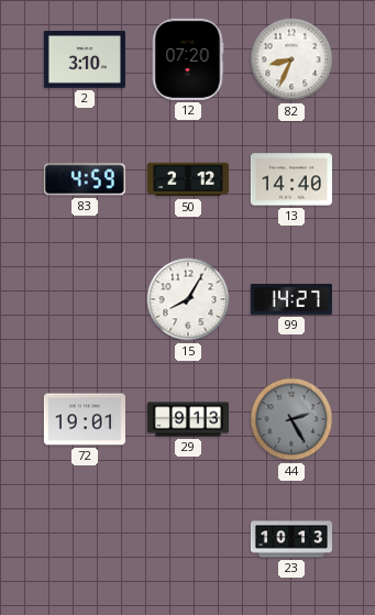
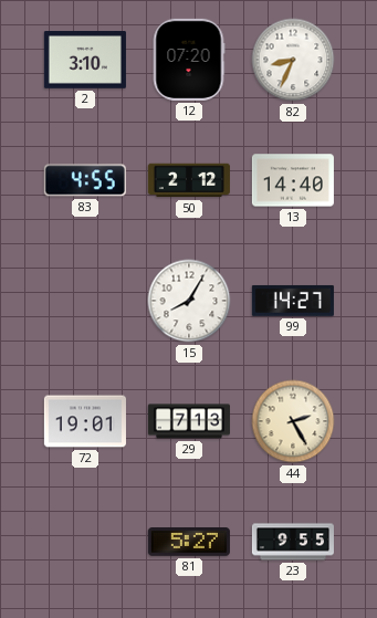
83: 4:59 -> 4:55 (85, 180)
29: 9:13 -> 7:13 (189, 421)
44 dial: grey -> cream (293, 421)
81: none -> 5:27 (189, 543)
23: 10:13 -> 9:55 (293, 542)
